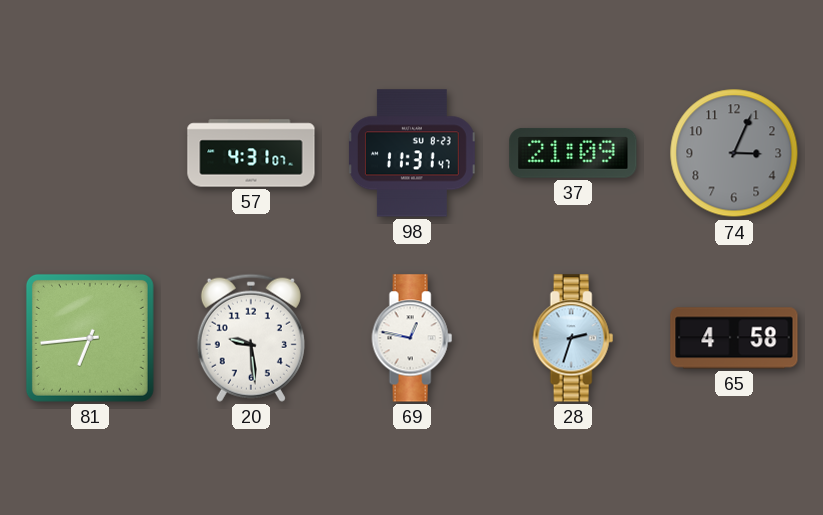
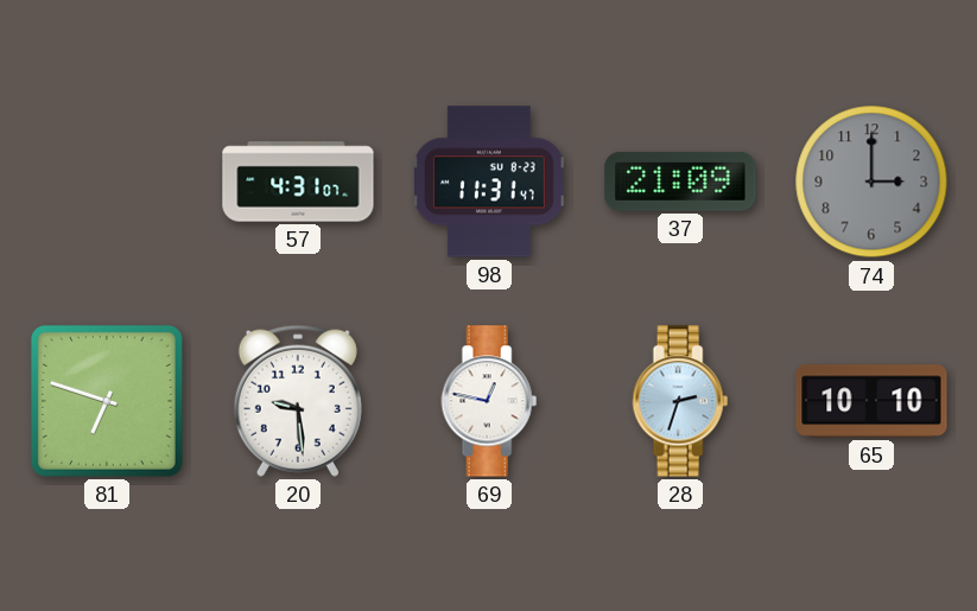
74: 3:04 -> 3:00 (871, 182)
81: 6:44 -> 6:48 (107, 401)
65: 4:58 -> 10:10 (871, 401)
